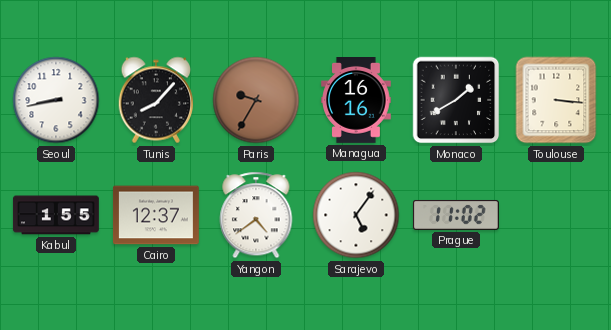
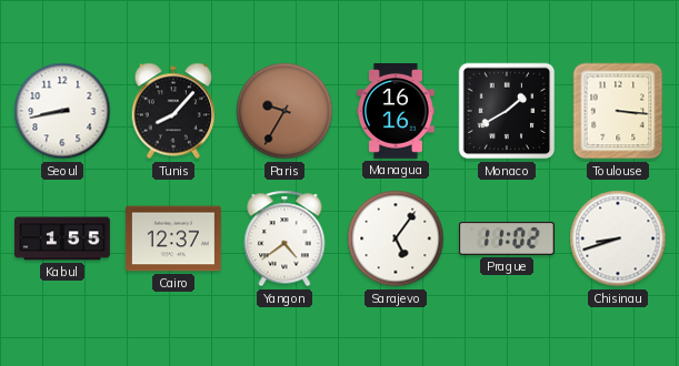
Chisinau: none -> 8:42 (618, 238)
